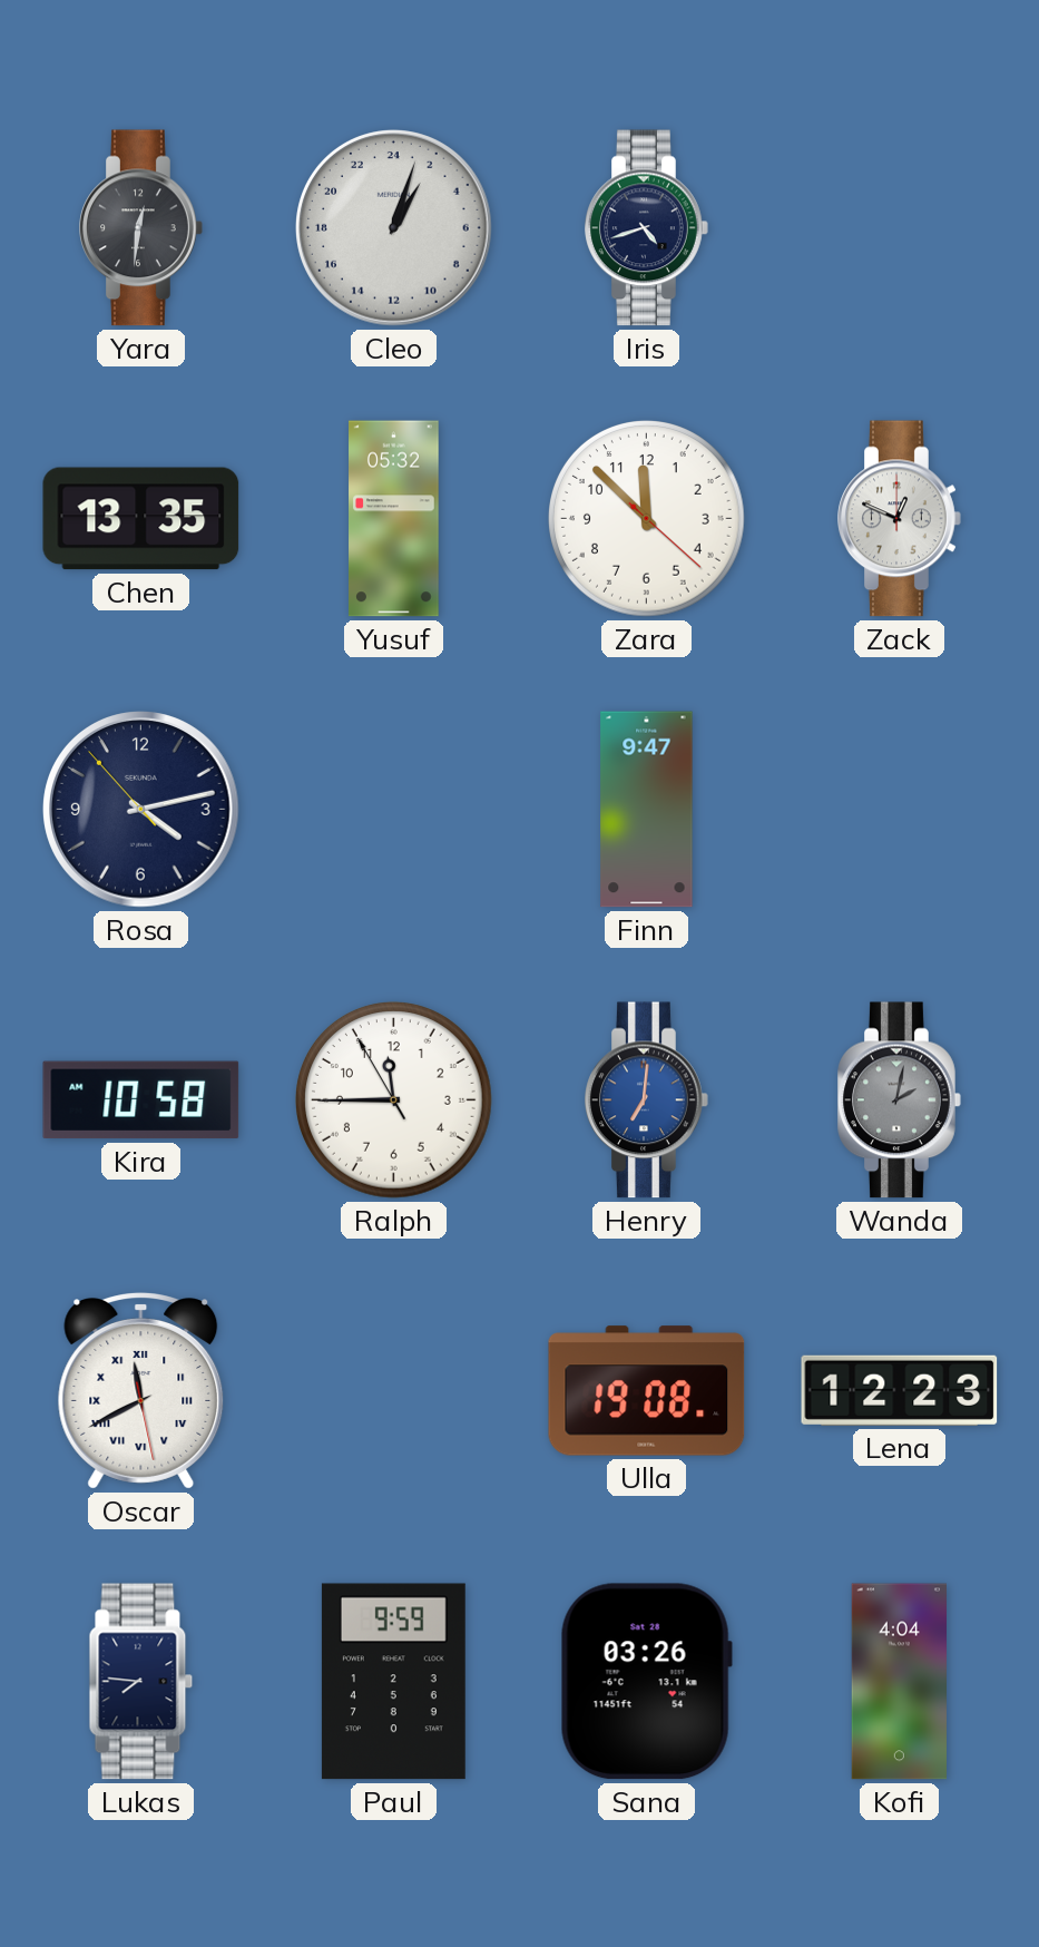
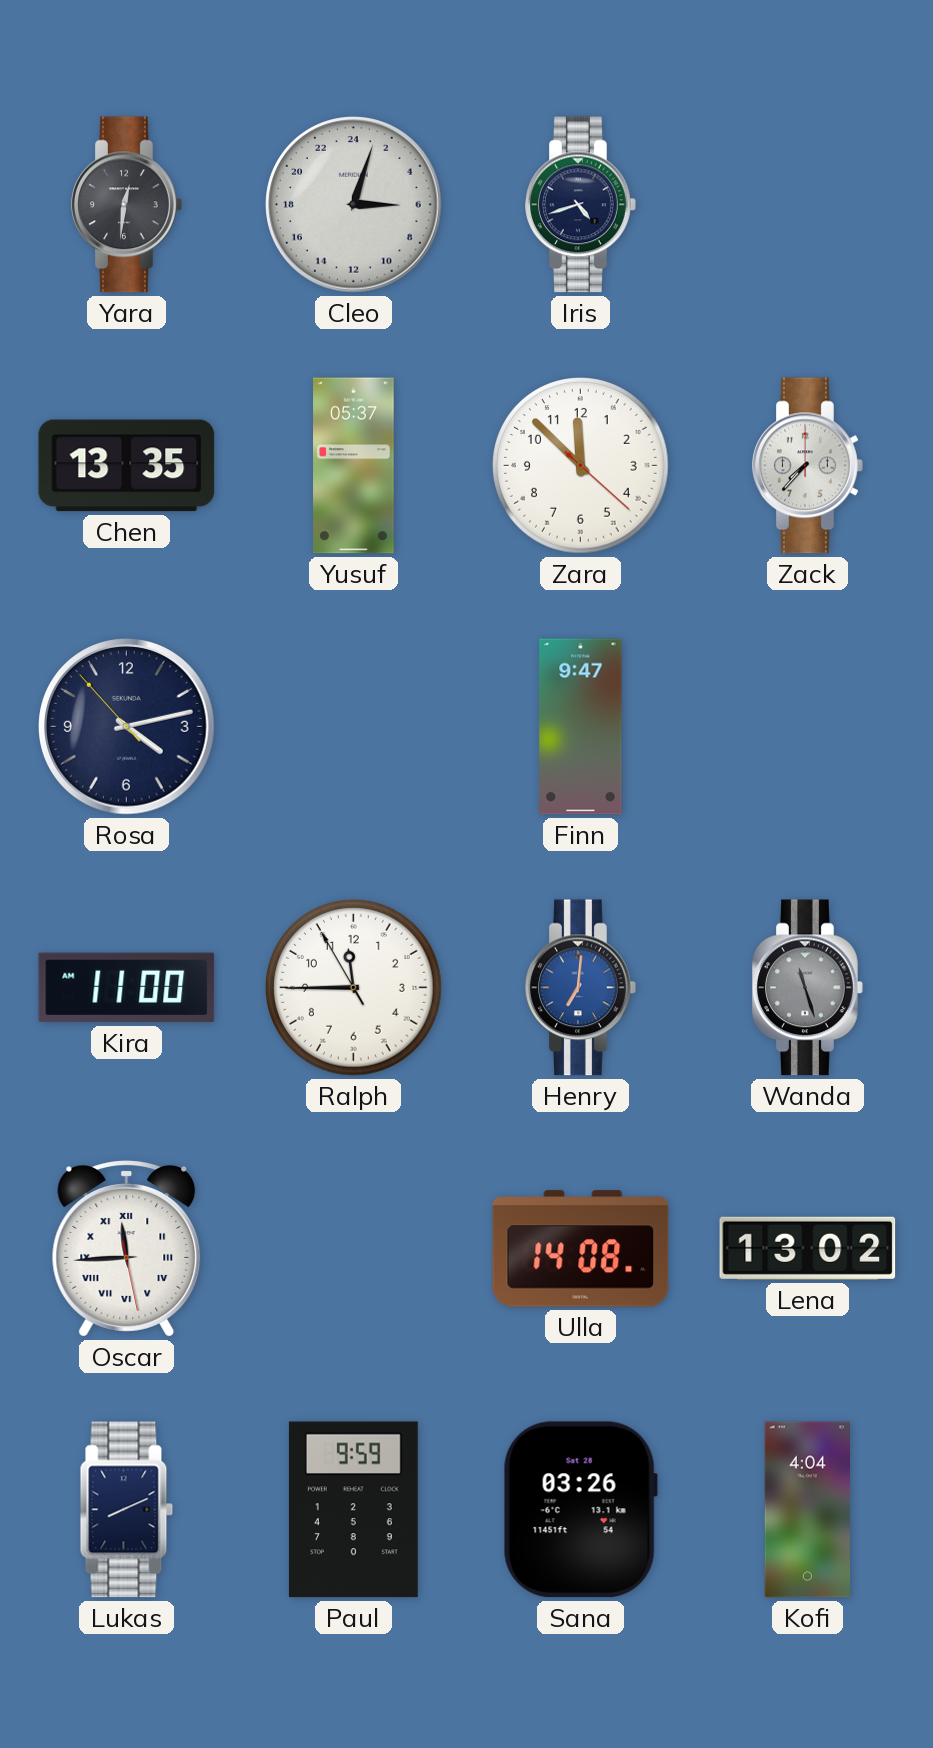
Cleo: 2:03 -> 6:03 (354, 205)
Yusuf: 05:32 -> 05:37 (354, 466)
Zack: 12:49 -> 7:37 (808, 466)
Kira: 10:58 -> 11:00 (127, 988)
Wanda: 2:02 -> 11:27 (808, 988)
Oscar: 11:40 -> 11:44 (127, 1249)
Ulla: 19:08 -> 14:08 (581, 1249)
Lena: 12:23 -> 13:02 (808, 1248)
Lukas: 7:46 -> 8:11 (127, 1510)
